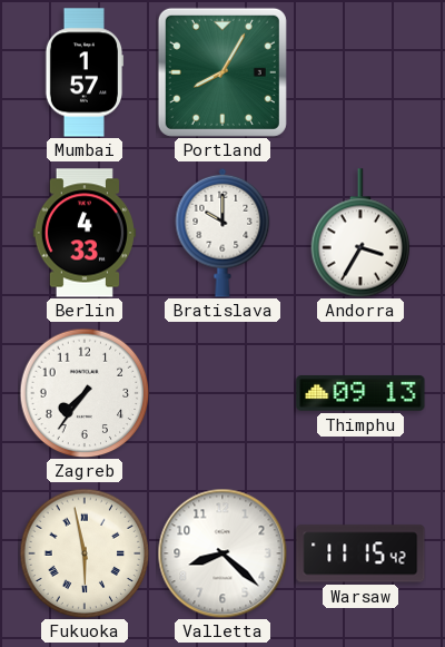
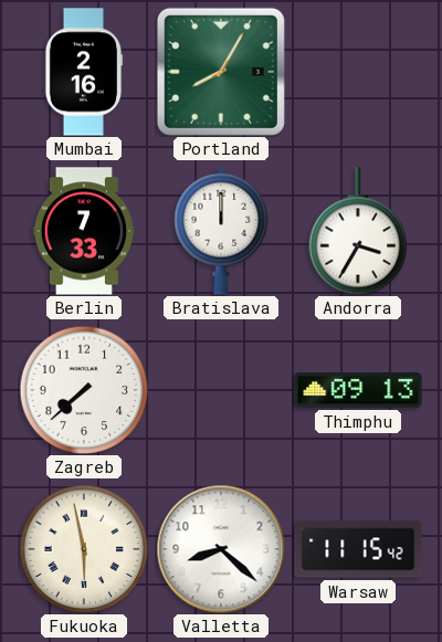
Mumbai: 1:57 -> 2:16 (84, 72)
Berlin: 4:33 -> 7:33 (83, 231)
Bratislava: 10:00 -> 12:00 (221, 231)
Zagreb: 7:36 -> 7:38 (84, 390)
